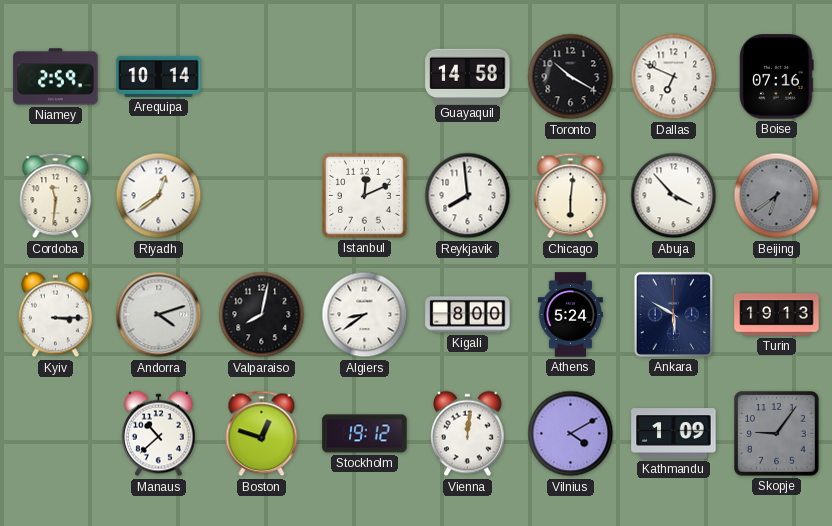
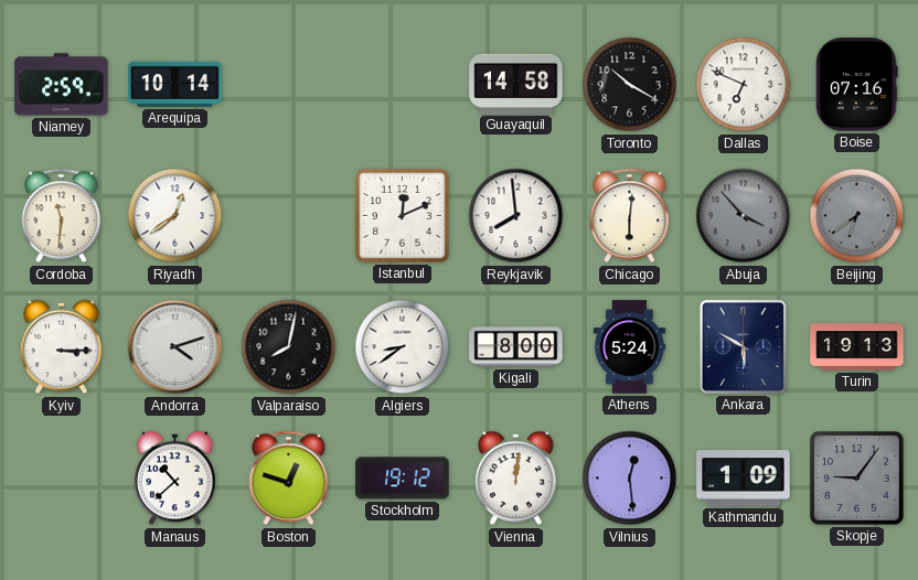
Abuja dial: white -> grey (744, 216)
Vilnius: 4:10 -> 12:29 (630, 479)
